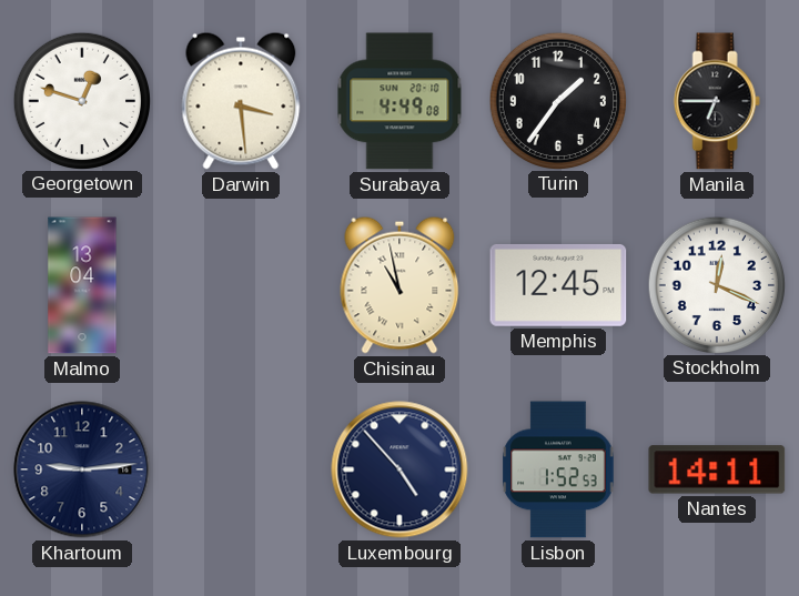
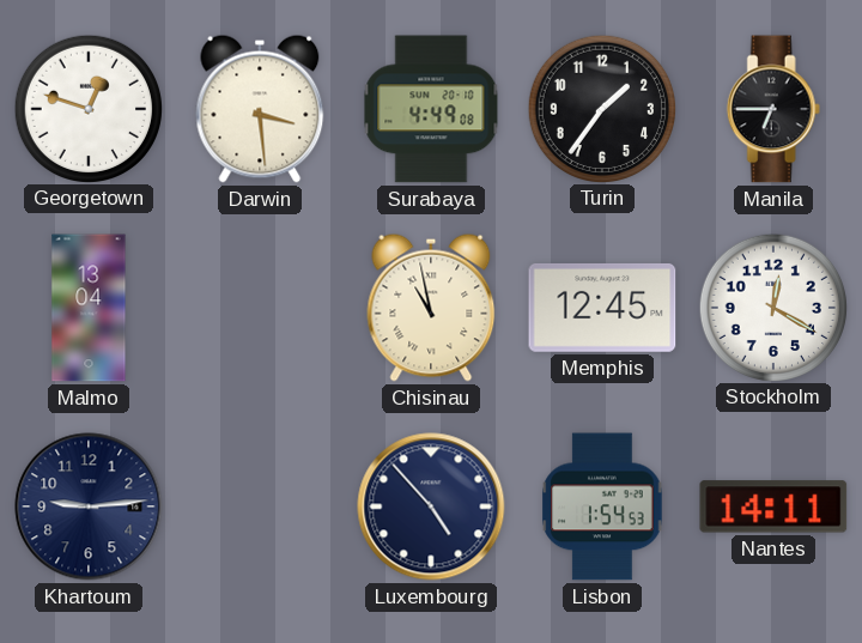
Stockholm: 12:19 -> 12:20 (772, 307)
Lisbon: 1:52 -> 1:54 (602, 506)
